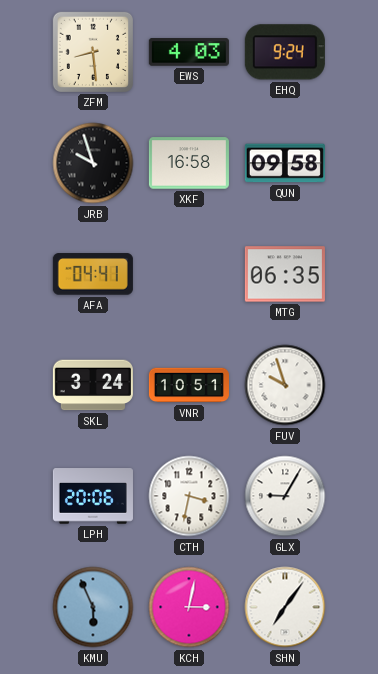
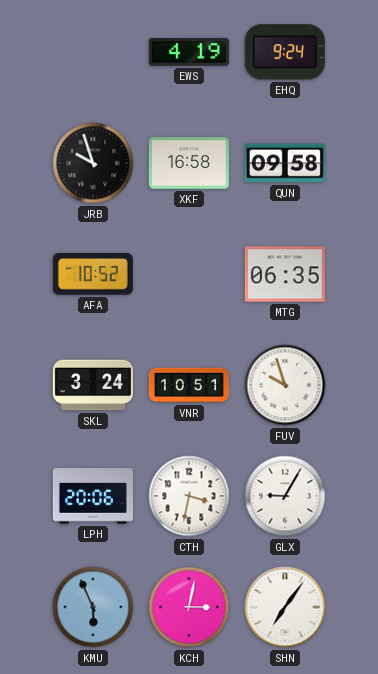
ZFM: 8:29 -> none (93, 52)
EWS: 4:03 -> 4:19 (189, 52)
AFA: 04:41 -> 10:52 (93, 274)
